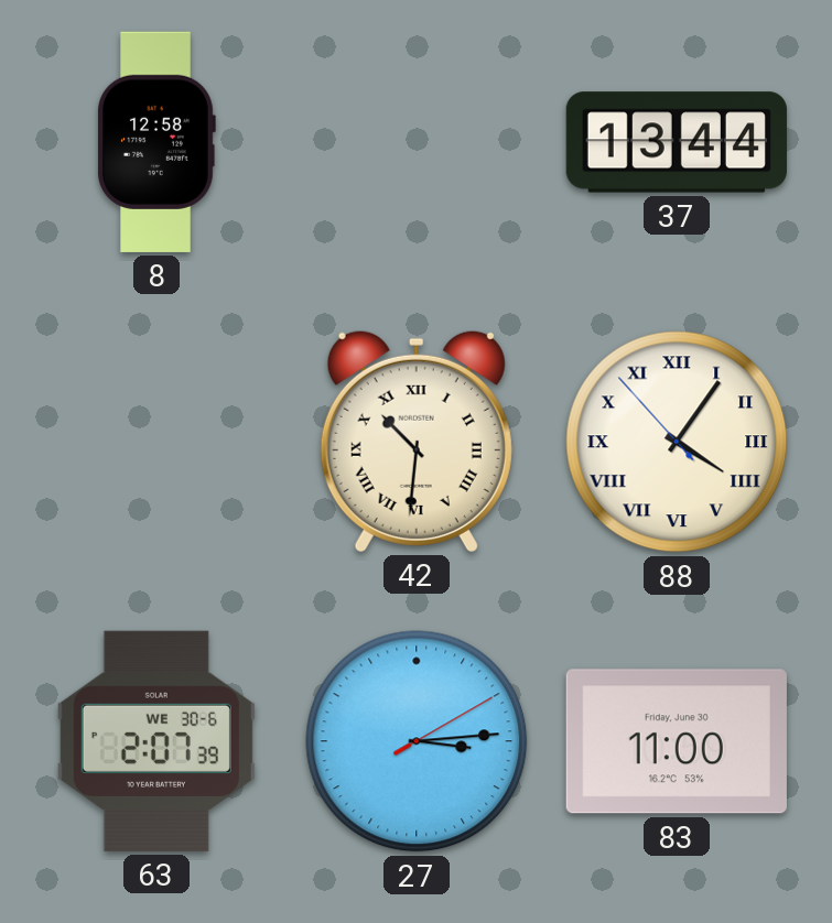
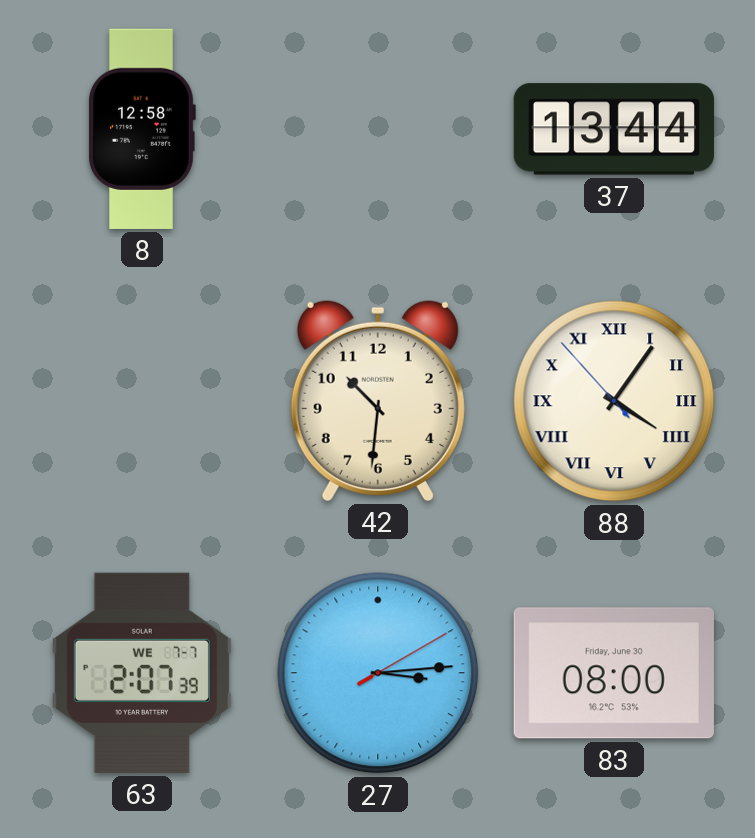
42 numerals: Roman -> Arabic (378, 400)
63 date: WE 30-6 -> WE 7-7 (142, 673)
83: 11:00 -> 08:00 (614, 673)
